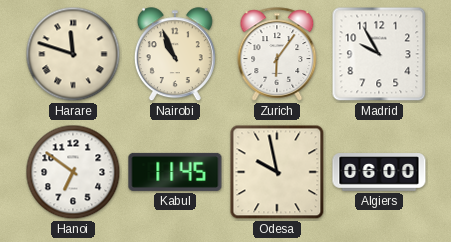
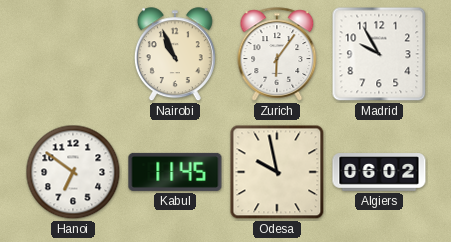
Harare: 11:48 -> none (73, 54)
Algiers: 06:00 -> 06:02 (379, 172)
